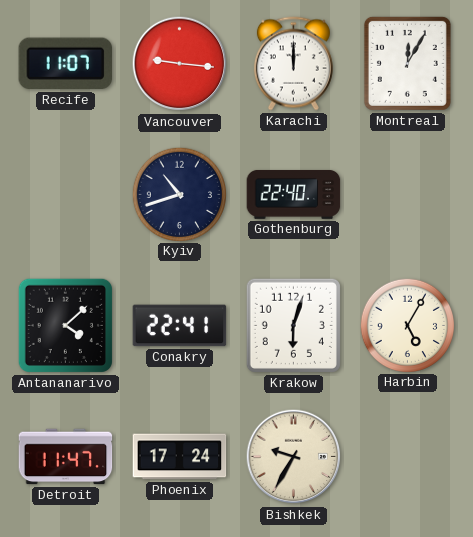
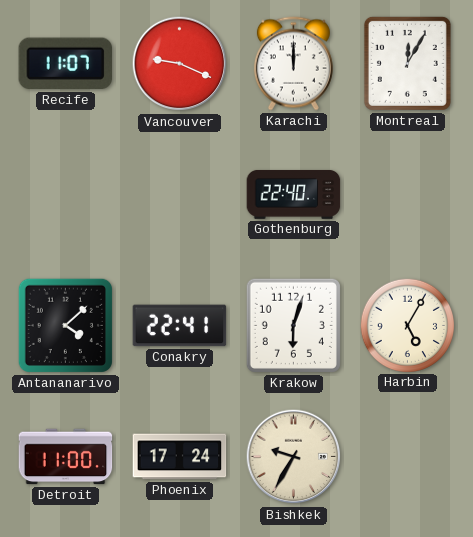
Vancouver: 9:16 -> 9:19 (180, 64)
Kyiv: 10:42 -> none (179, 194)
Detroit: 11:47 -> 11:00 (66, 457)
